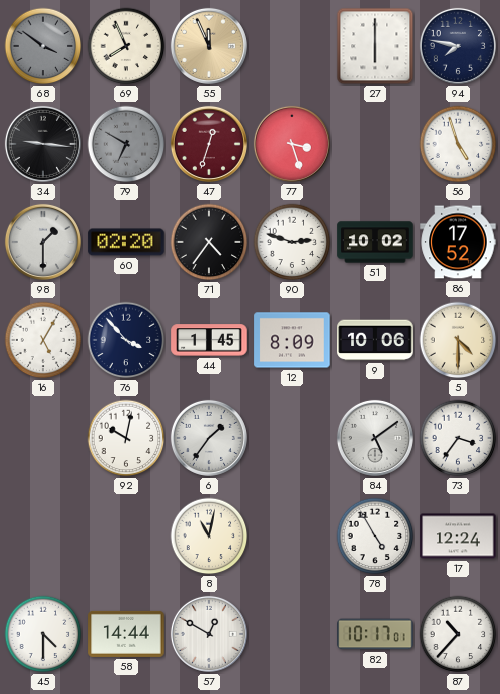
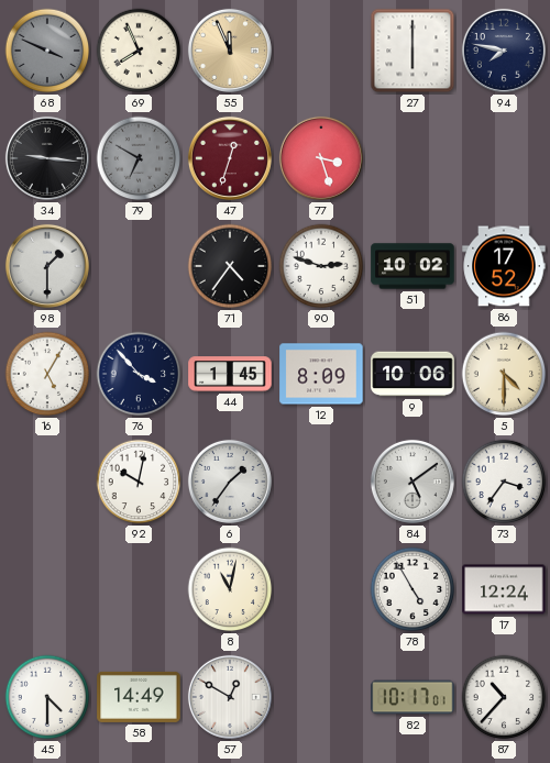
68: 3:51 -> 3:49 (47, 51)
56: 4:57 -> none (458, 144)
60: 02:20 -> none (126, 242)
58: 14:44 -> 14:49 (139, 697)
